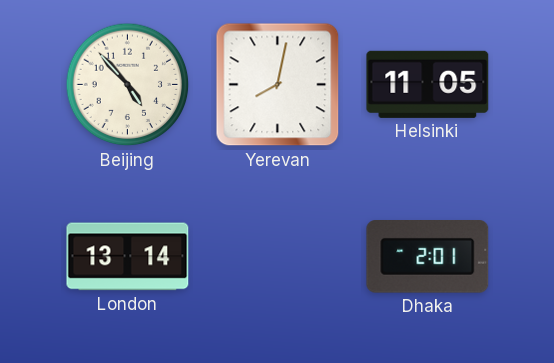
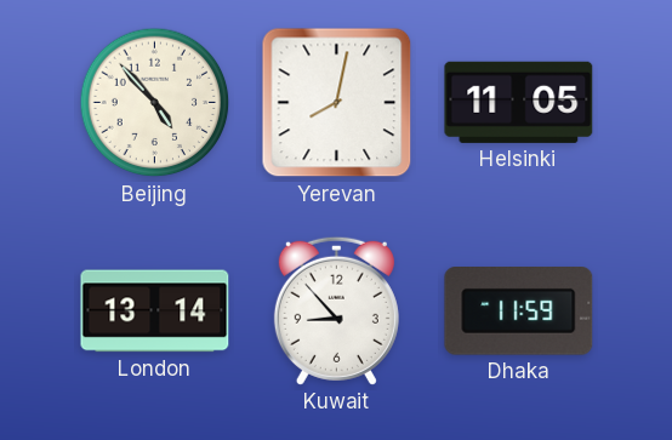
Kuwait: none -> 8:53 (336, 310)
Dhaka: 2:01 -> 11:59 (519, 312)
